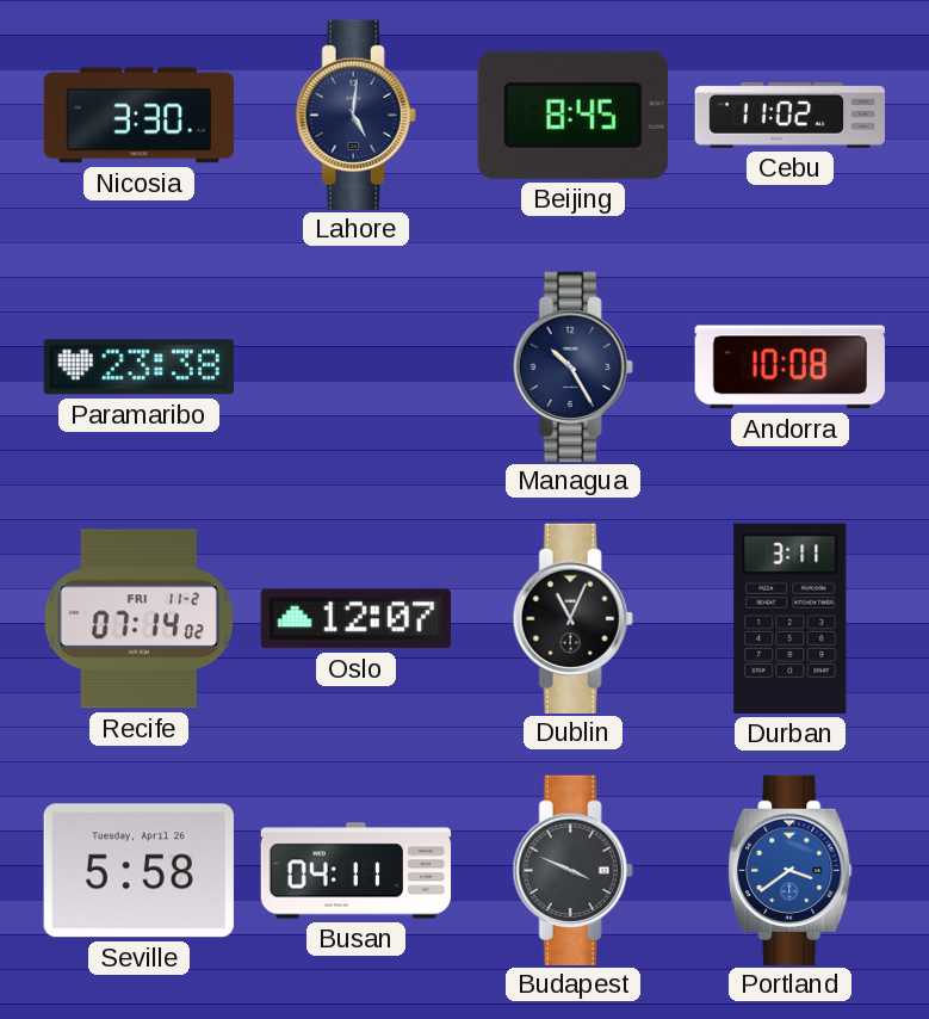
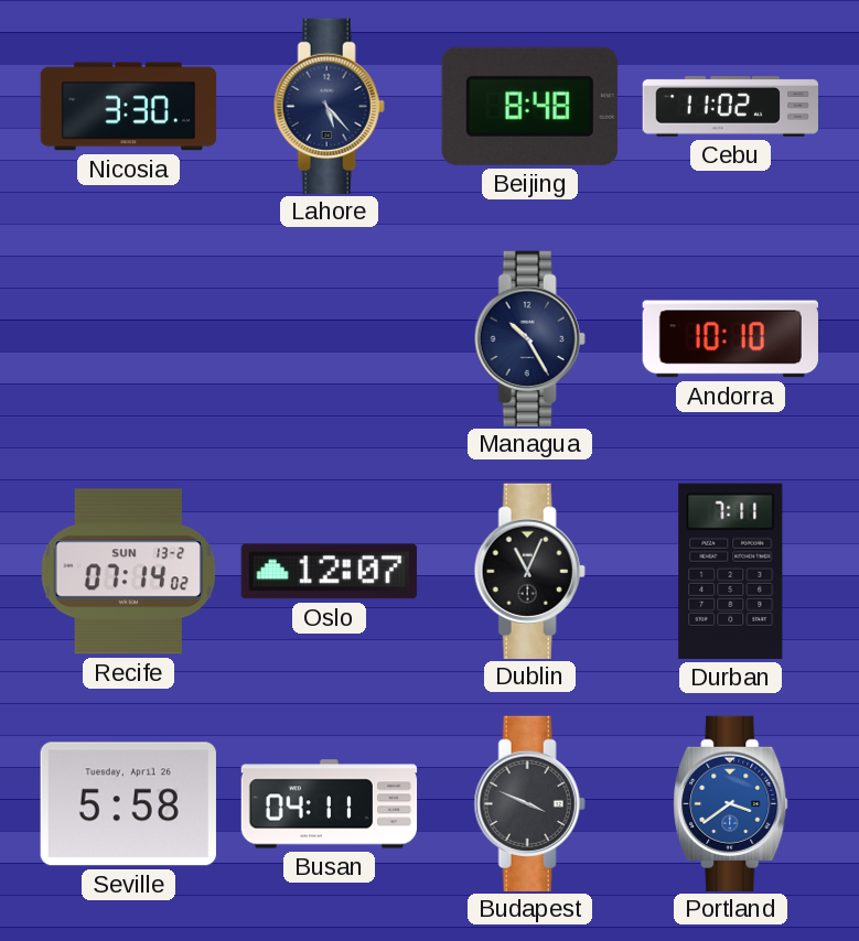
Lahore: 5:01 -> 5:23 (329, 106)
Beijing: 8:45 -> 8:48 (529, 106)
Paramaribo: 23:38 -> none (138, 368)
Andorra: 10:08 -> 10:10 (730, 339)
Recife date: FRI 11-2 -> SUN 13-2 (128, 572)
Durban: 3:11 -> 7:11 (731, 571)
